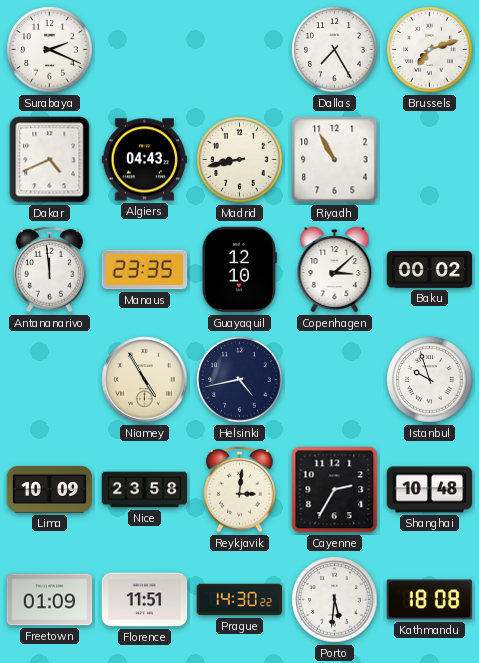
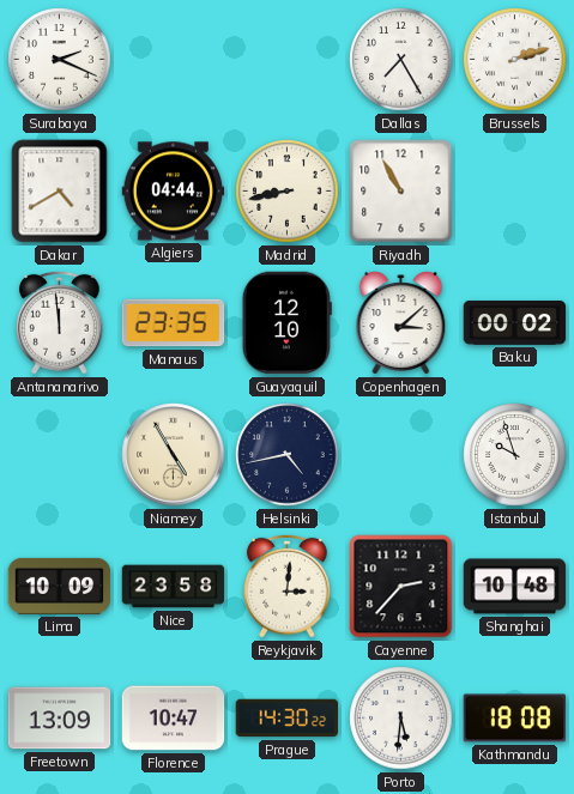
Brussels: 7:12 -> 2:12 (515, 60)
Dakar: 4:41 -> 4:40 (60, 192)
Algiers: 04:43 -> 04:44 (174, 192)
Cayenne: 2:35 -> 2:37 (401, 587)
Freetown: 01:09 -> 13:09 (60, 719)
Florence: 11:51 -> 10:47 (174, 719)
